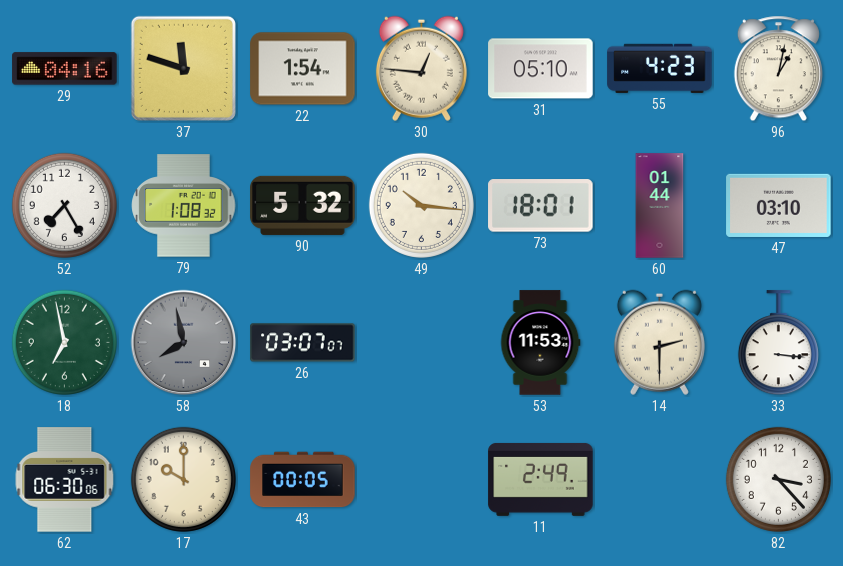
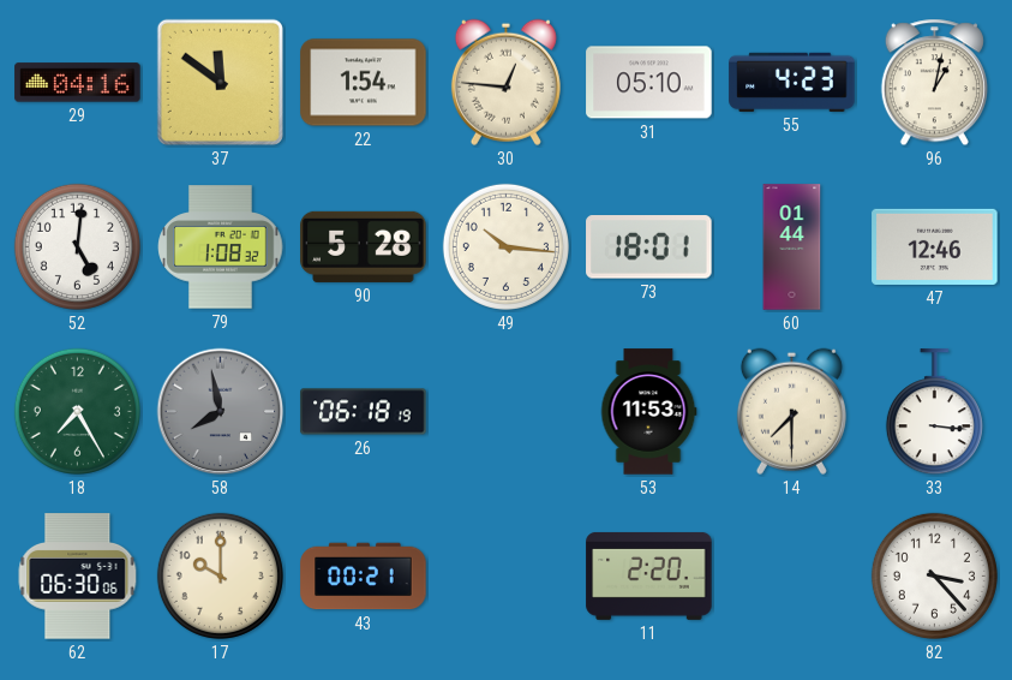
37: 11:48 -> 11:51 (220, 82)
52: 7:25 -> 5:01 (77, 246)
90: 5:32 -> 5:28 (364, 246)
47: 03:10 -> 12:46 (935, 246)
18: 6:58 -> 7:25 (77, 411)
26: 03:07 -> 06:18 (364, 412)
14: 2:30 -> 7:30 (791, 411)
43: 00:05 -> 00:21 (364, 577)
11: 2:49 -> 2:20 (649, 575)
